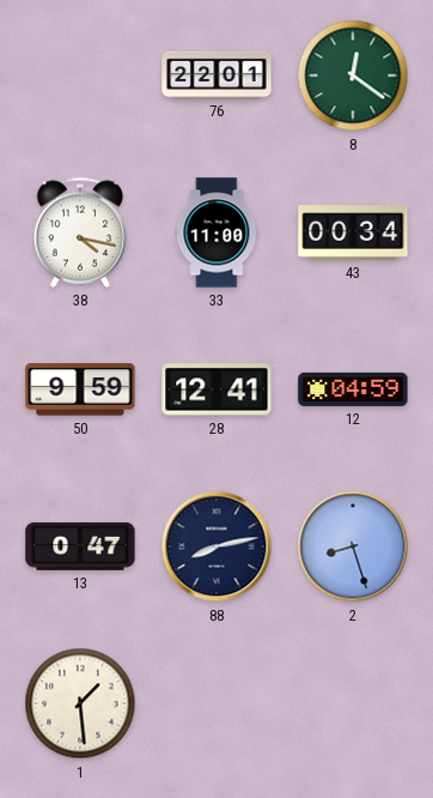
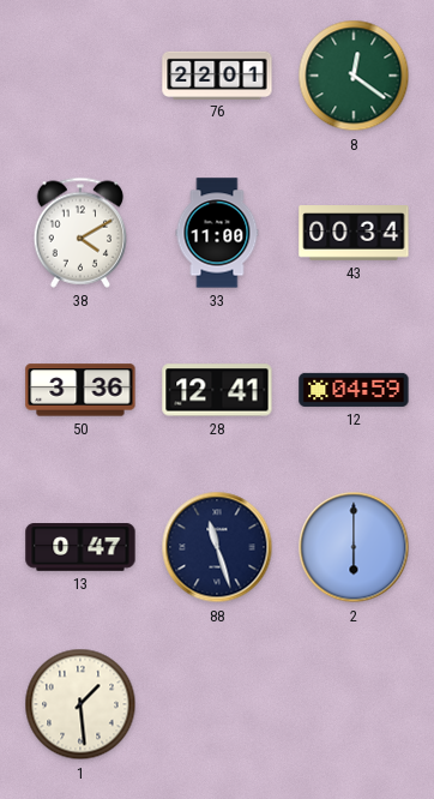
38: 4:17 -> 4:10 (80, 233)
50: 9:59 -> 3:36 (80, 390)
88: 8:13 -> 11:27 (217, 547)
2: 8:27 -> 6:00 (354, 547)
